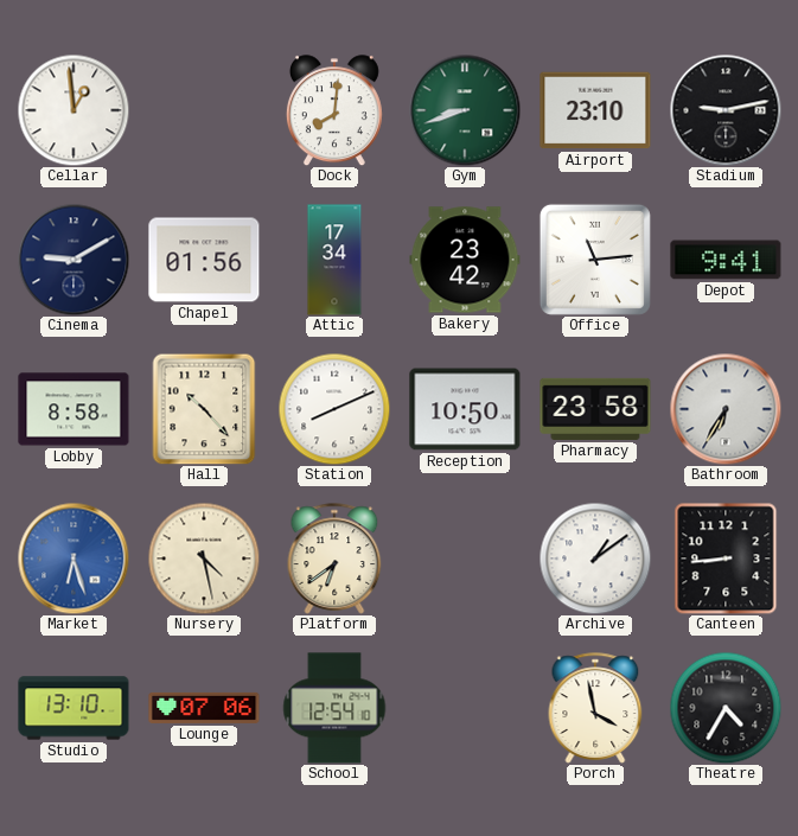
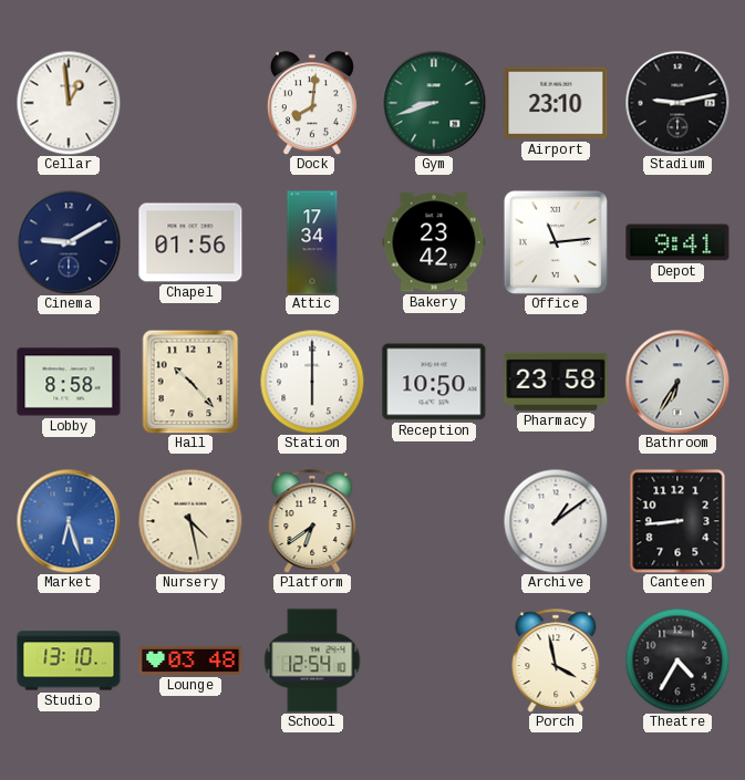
Station: 8:11 -> 6:00 (312, 382)
Lounge: 07:06 -> 03:48 (190, 661)
